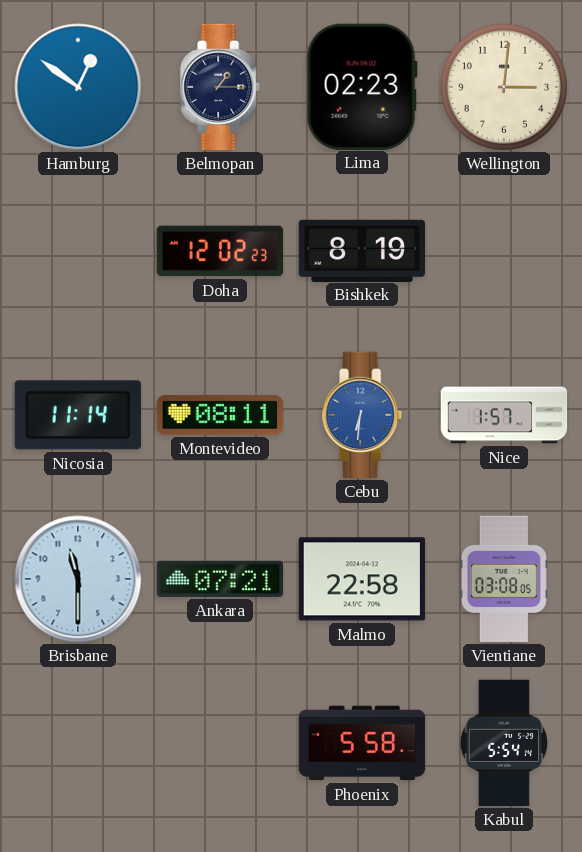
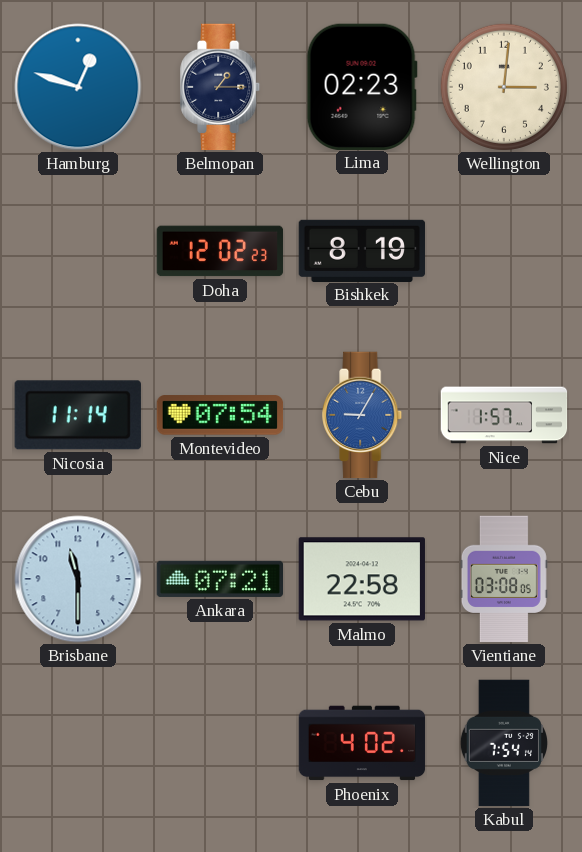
Hamburg: 12:51 -> 12:48 (78, 87)
Montevideo: 08:11 -> 07:54 (220, 415)
Cebu: 6:31 -> 9:05 (363, 415)
Phoenix: 5:58 -> 4:02 (362, 743)
Kabul: 5:54 -> 7:54 (503, 743)
